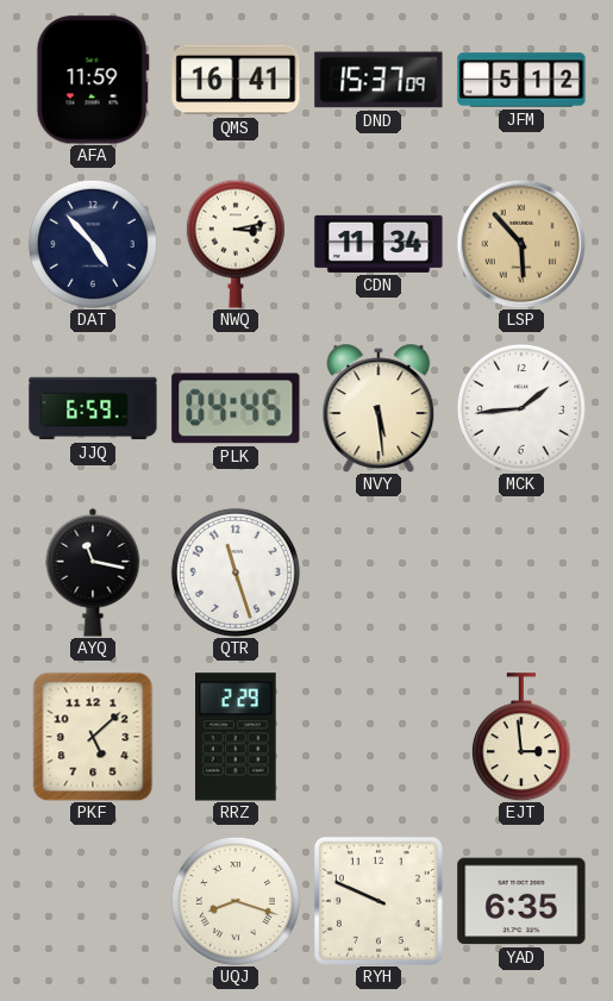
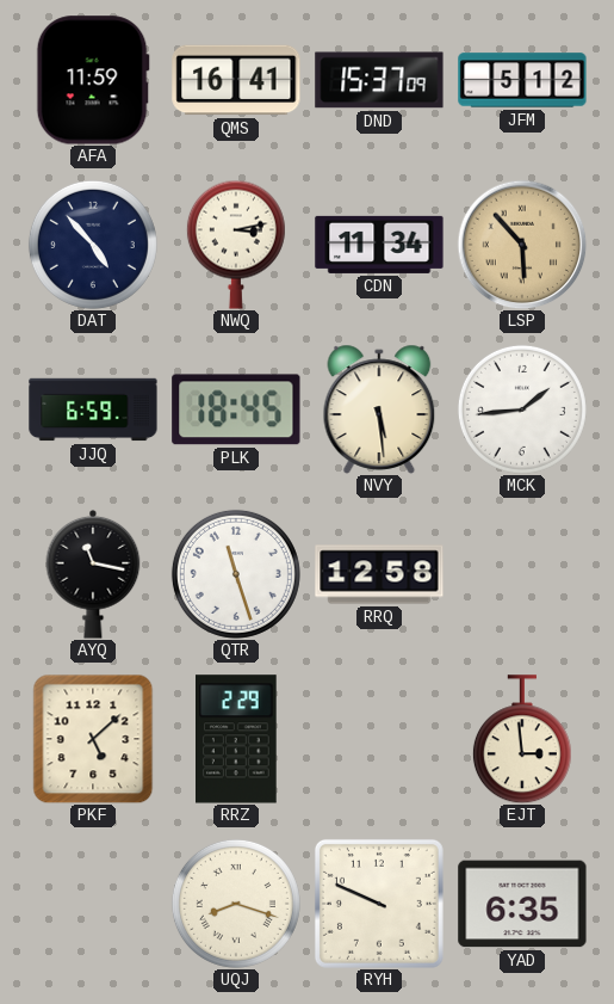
PLK: 04:45 -> 18:45 (236, 409)
RRQ: none -> 12:58 (379, 574)
